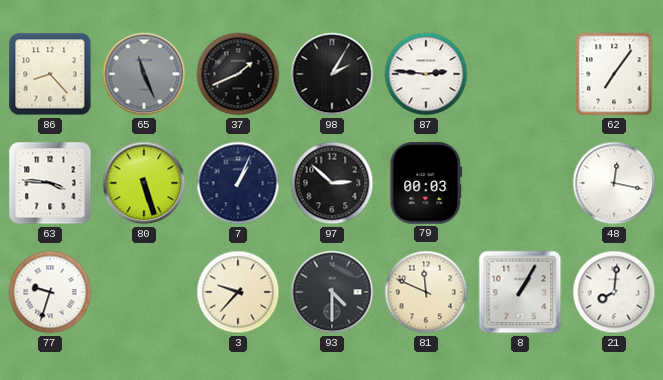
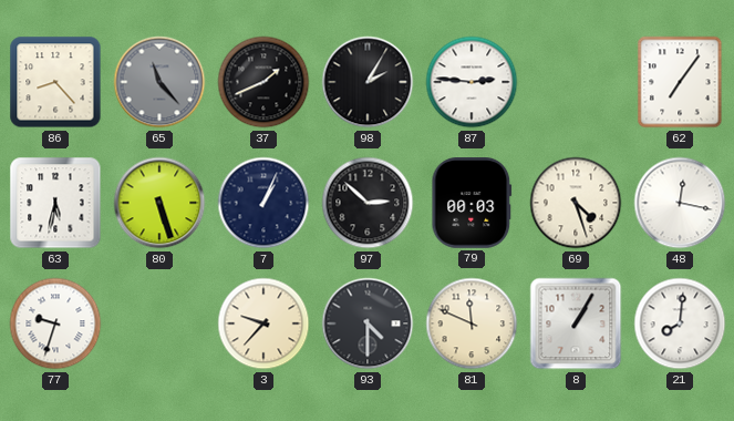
65: 11:26 -> 11:23 (159, 82)
63: 3:46 -> 5:32 (55, 203)
69: none -> 4:27 (576, 203)
